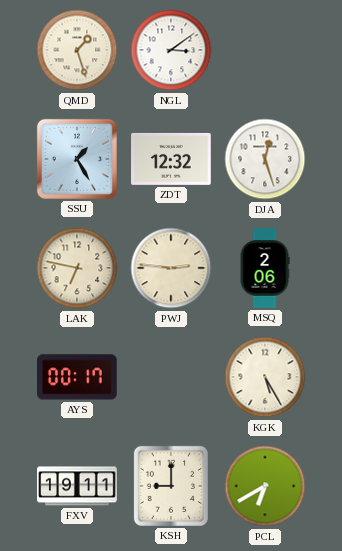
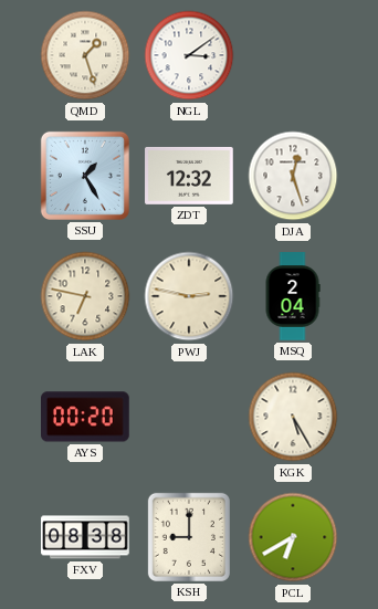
PWJ: 2:46 -> 2:47 (189, 296)
MSQ: 2:06 -> 2:04 (293, 296)
AYS: 00:17 -> 00:20 (86, 417)
FXV: 19:11 -> 08:38 (85, 537)
